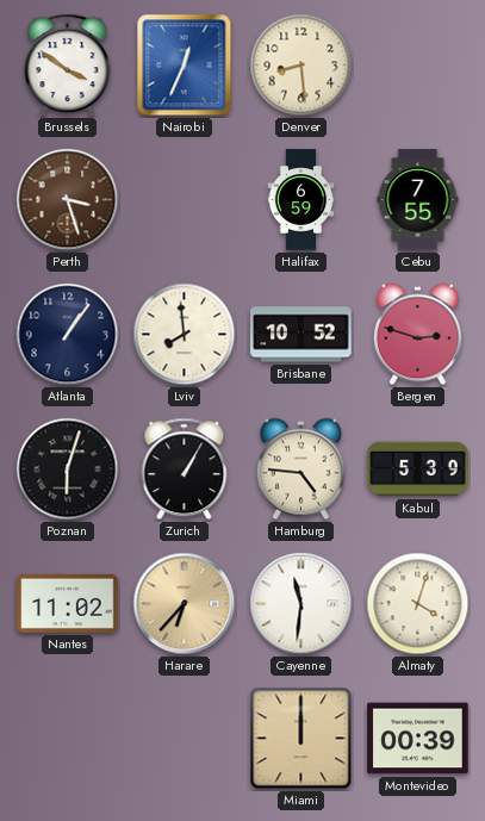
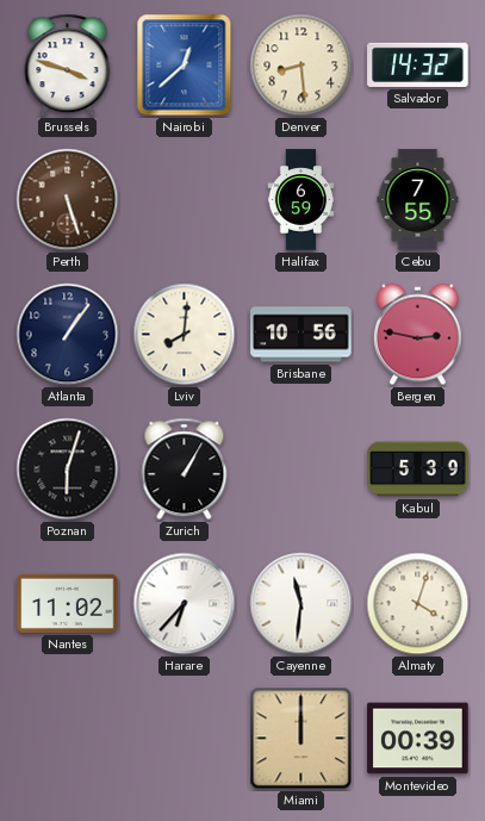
Brussels: 3:51 -> 3:48 (68, 66)
Nairobi: 12:34 -> 12:38 (185, 66)
Salvador: none -> 14:32 (418, 64)
Perth: 3:27 -> 5:27 (68, 200)
Lviv: 7:59 -> 8:01 (185, 335)
Brisbane: 10:52 -> 10:56 (301, 335)
Bergen: 2:48 -> 2:47 (417, 335)
Hamburg: 4:46 -> none (300, 469)
Harare dial: champagne -> white (185, 604)
